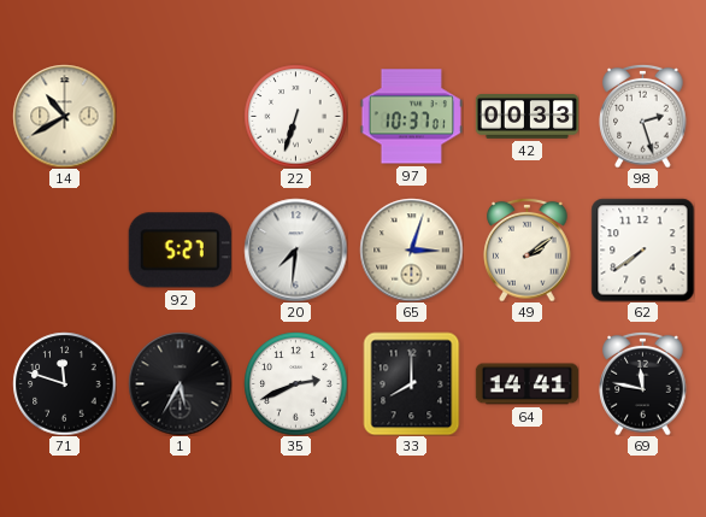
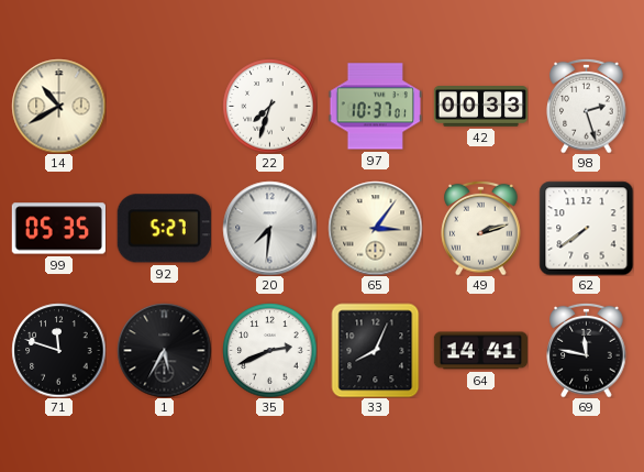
22: 6:33 -> 7:33 (269, 106)
99: none -> 05:35 (58, 229)
65: 3:03 -> 3:06 (375, 228)
49: 2:09 -> 2:12 (481, 228)
33: 8:00 -> 8:04 (376, 350)
